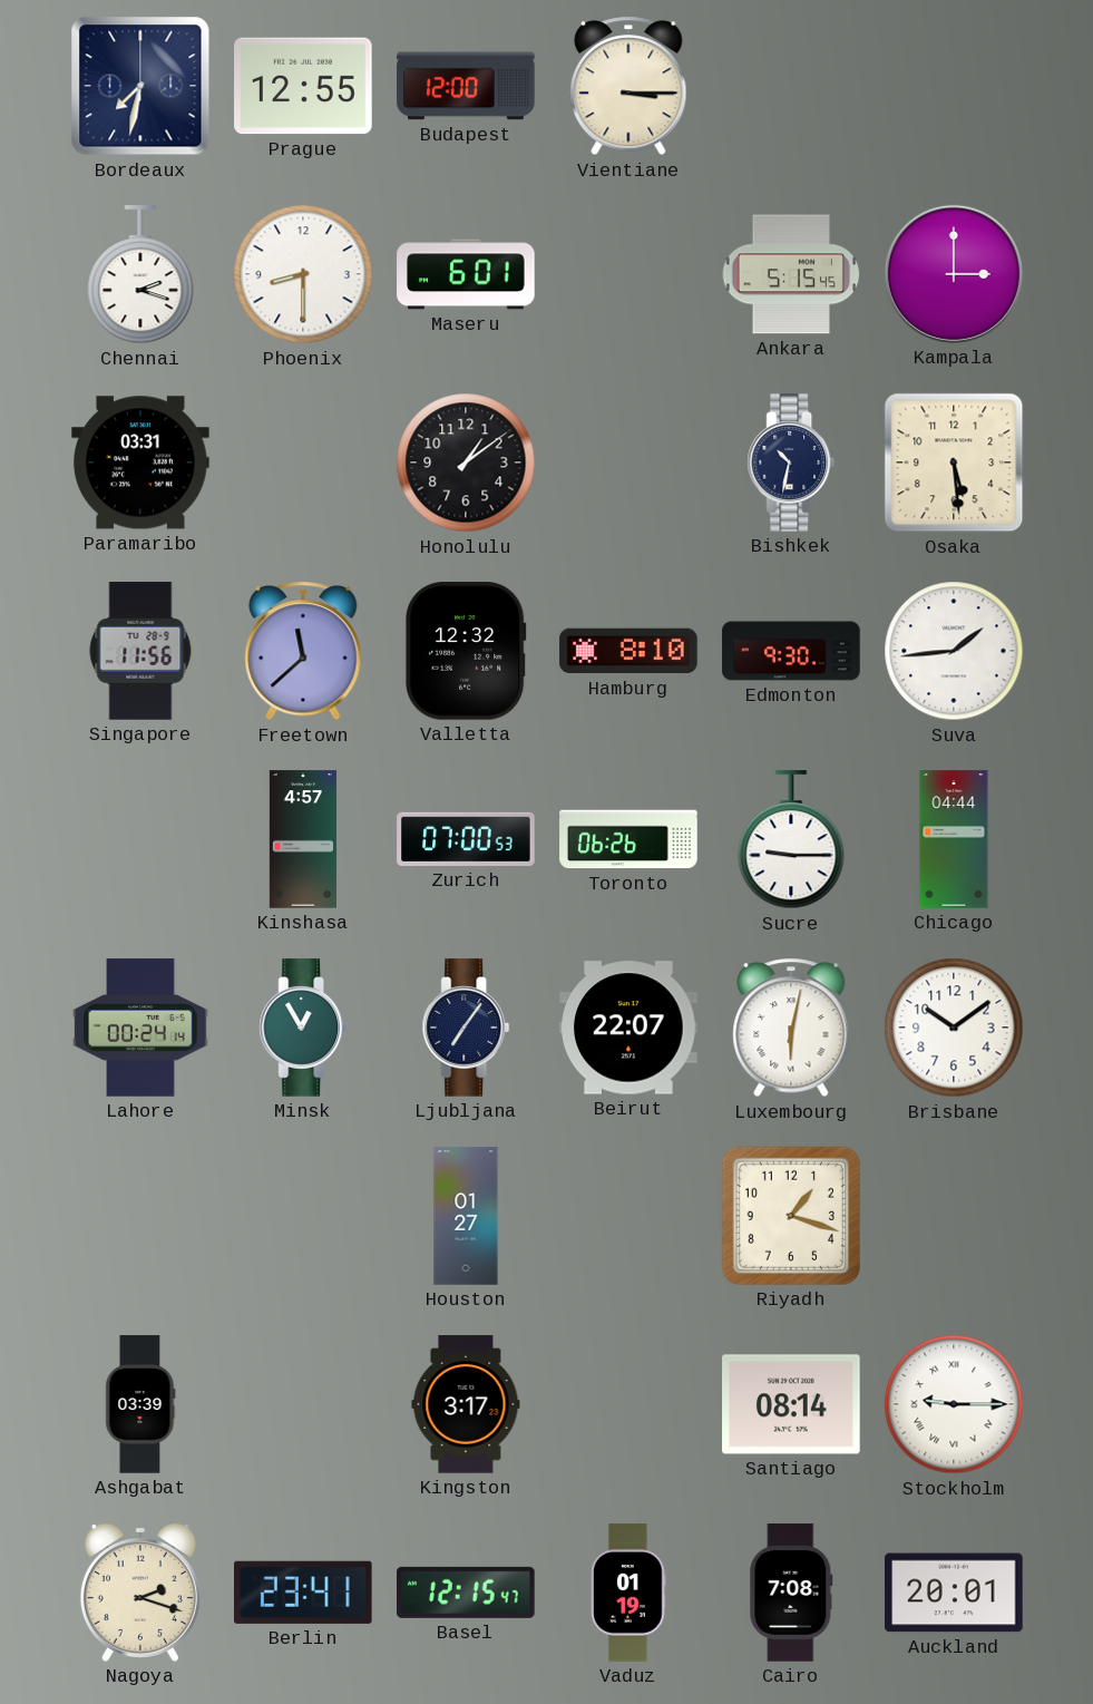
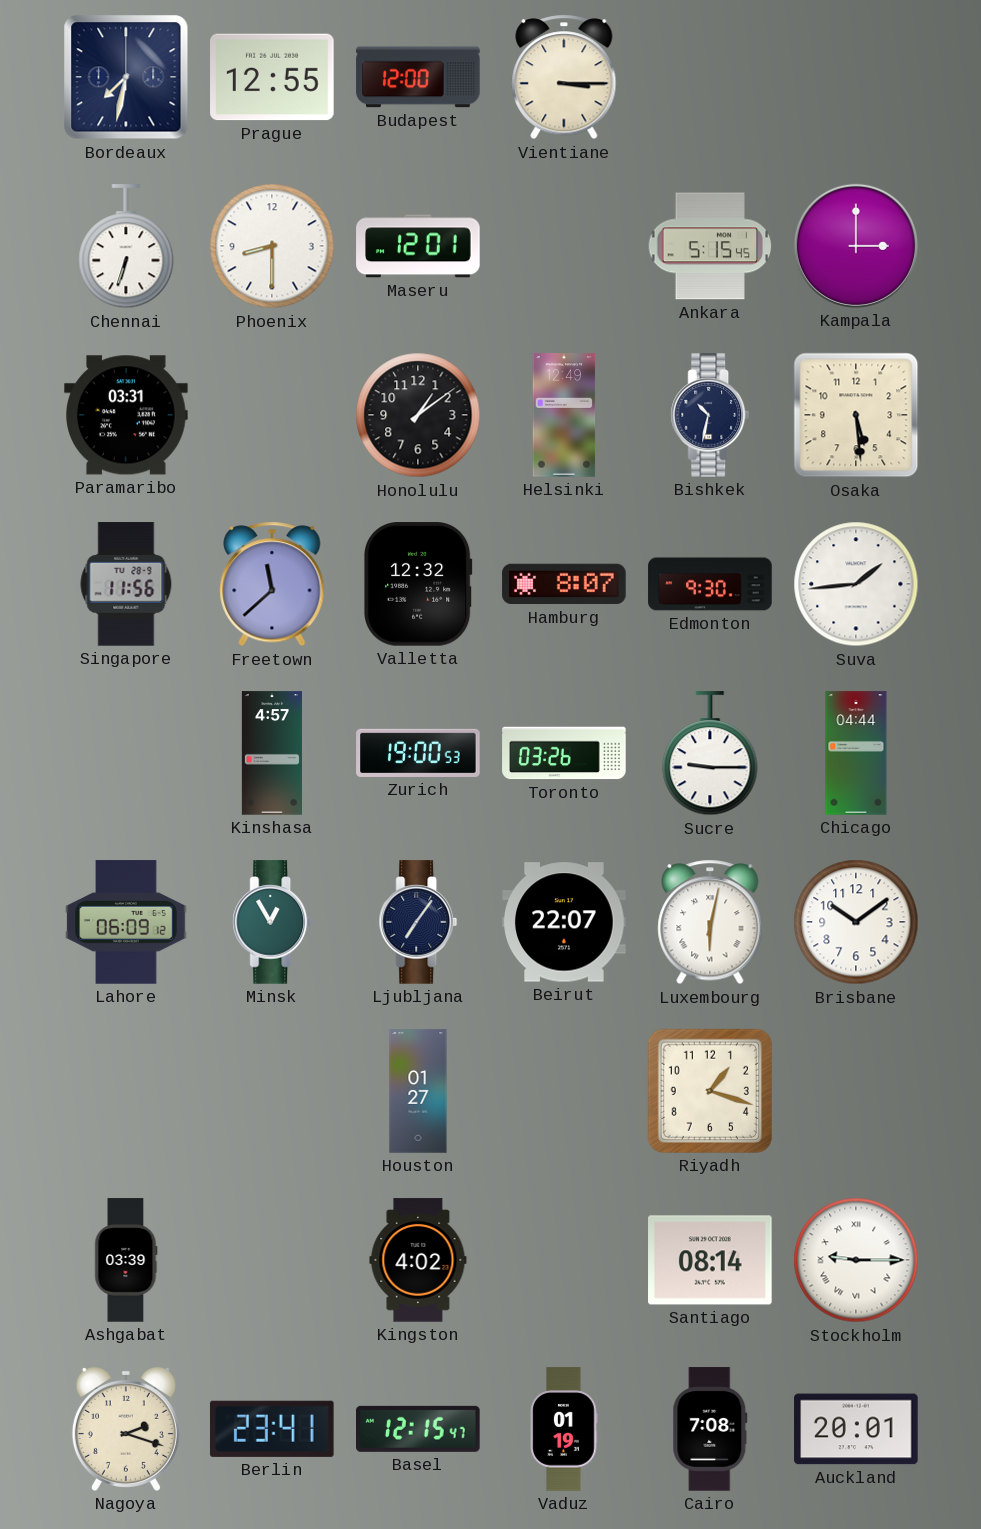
Chennai: 2:18 -> 6:33 (126, 247)
Maseru: 6:01 -> 12:01 (418, 246)
Helsinki: none -> 12:49 (564, 415)
Hamburg: 8:10 -> 8:07 (564, 584)
Zurich: 07:00 -> 19:00 (418, 753)
Toronto: 06:26 -> 03:26 (564, 753)
Lahore: 00:24 -> 06:09 (126, 922)
Kingston: 3:17 -> 4:02 (418, 1260)
